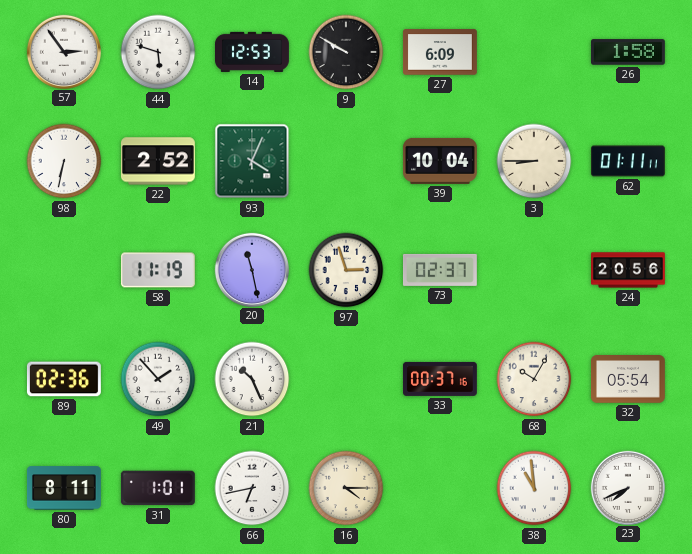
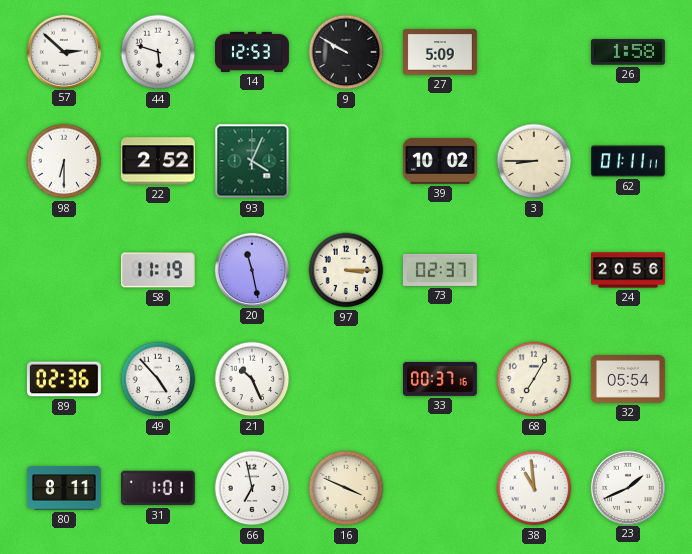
57: 2:54 -> 2:52 (63, 51)
27: 6:09 -> 5:09 (440, 52)
98: 6:32 -> 6:30 (64, 161)
39: 10:04 -> 10:02 (440, 161)
97: 2:57 -> 3:15 (346, 270)
49: 1:53 -> 4:53 (158, 379)
68: 10:05 -> 7:05 (534, 379)
66: 6:43 -> 6:58 (252, 488)
16: 4:15 -> 3:49 (346, 488)
23: 7:41 -> 1:41 (627, 487)
